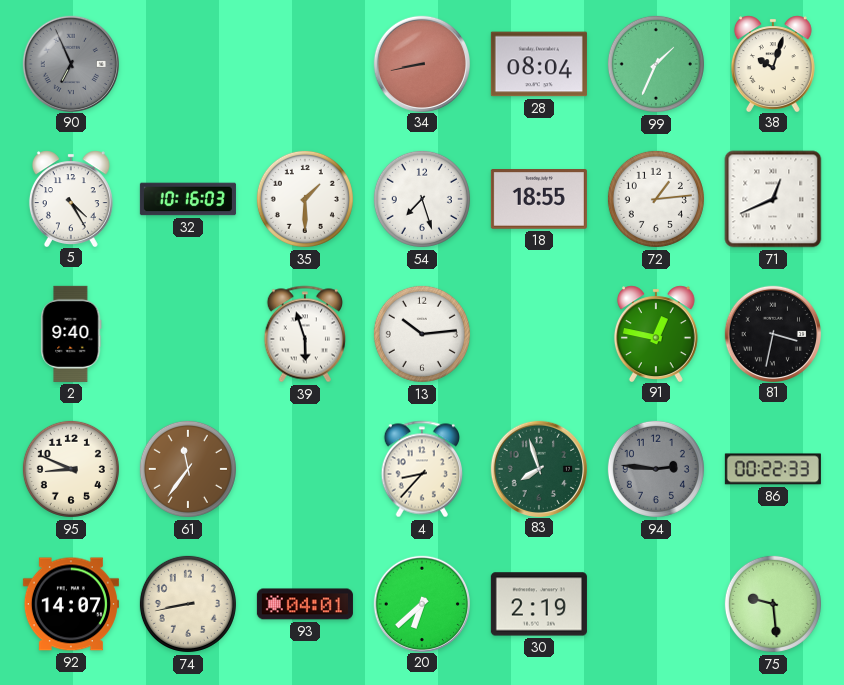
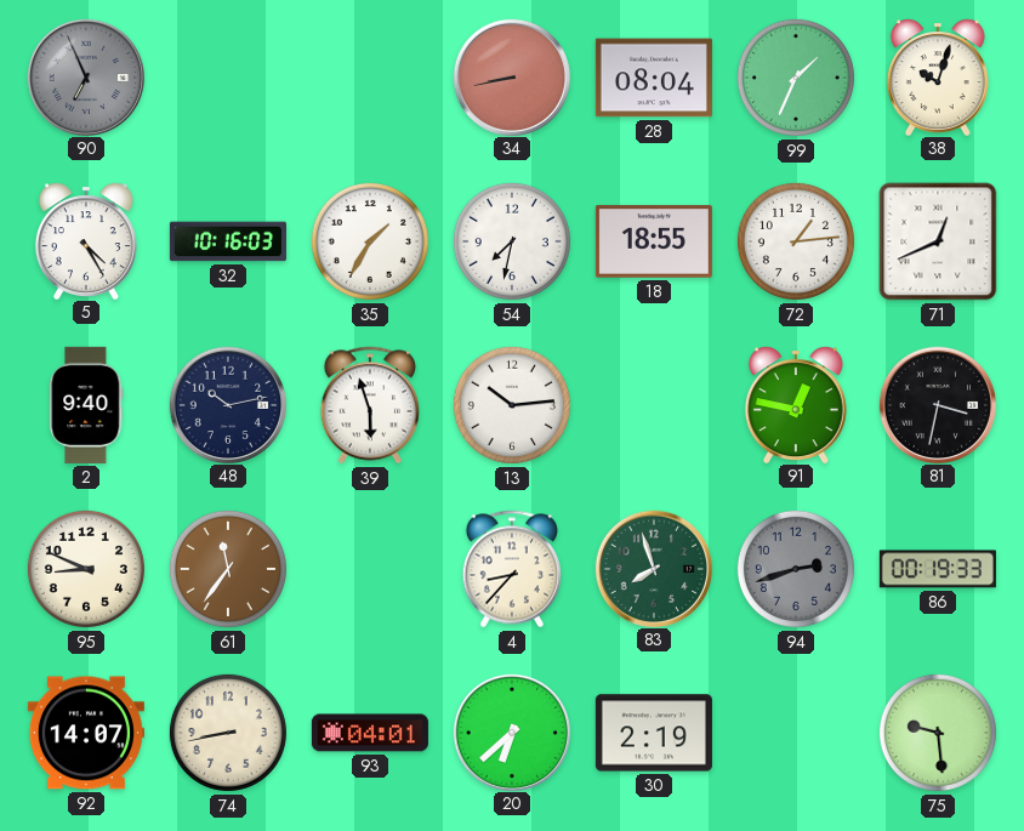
35: 1:30 -> 1:35 (370, 241)
54: 7:27 -> 7:32 (512, 241)
48: none -> 10:13 (227, 404)
94: 2:46 -> 2:42 (796, 569)
86: 00:22 -> 00:19 (938, 569)
